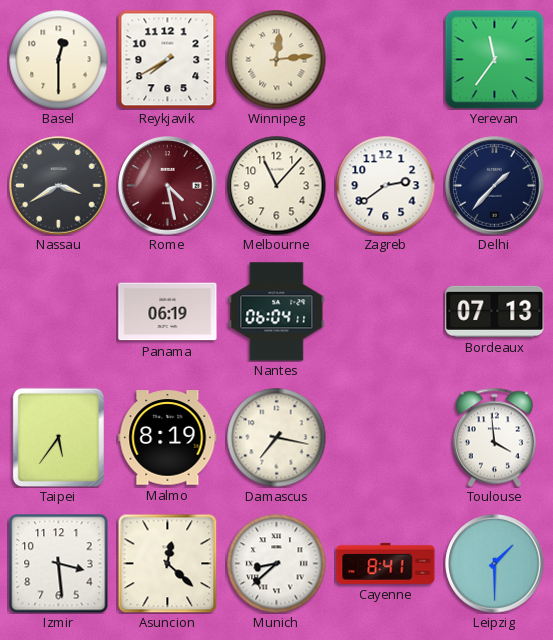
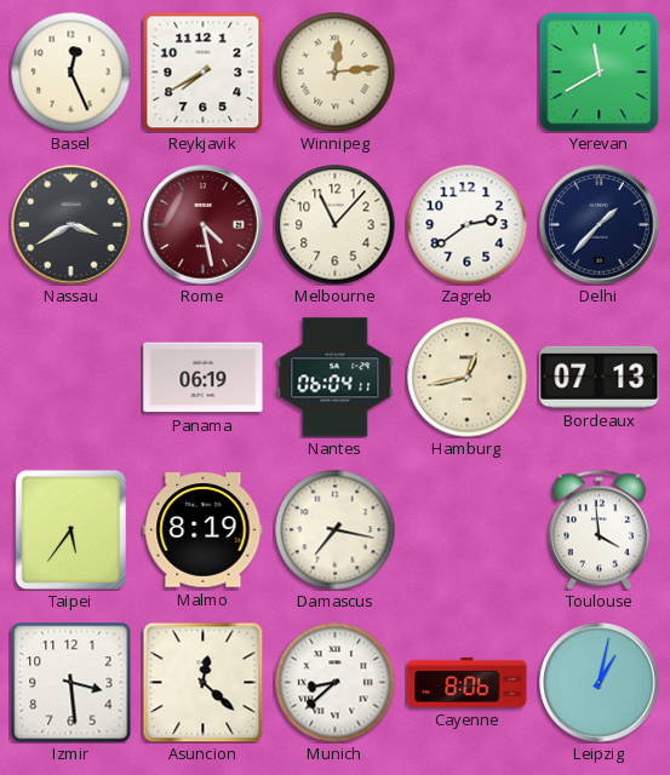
Basel: 12:30 -> 12:26 (71, 73)
Yerevan: 11:36 -> 11:40 (599, 71)
Hamburg: none -> 12:43 (468, 378)
Cayenne: 8:41 -> 8:06 (468, 682)
Leipzig: 1:30 -> 1:02 (600, 683)
